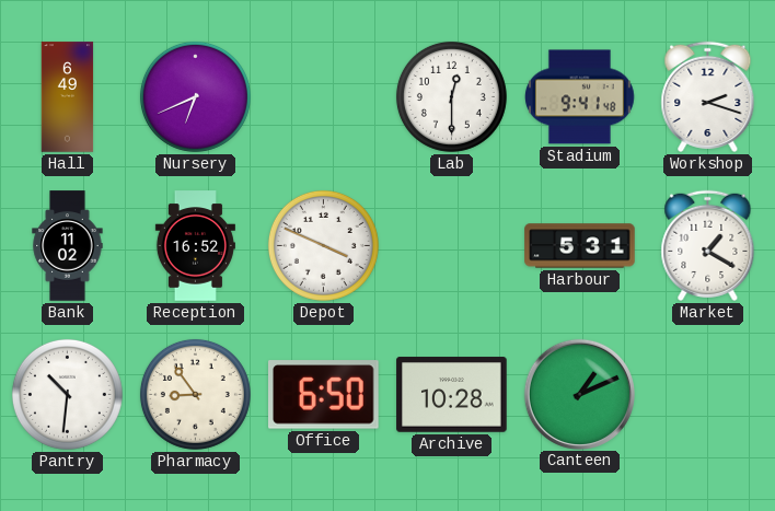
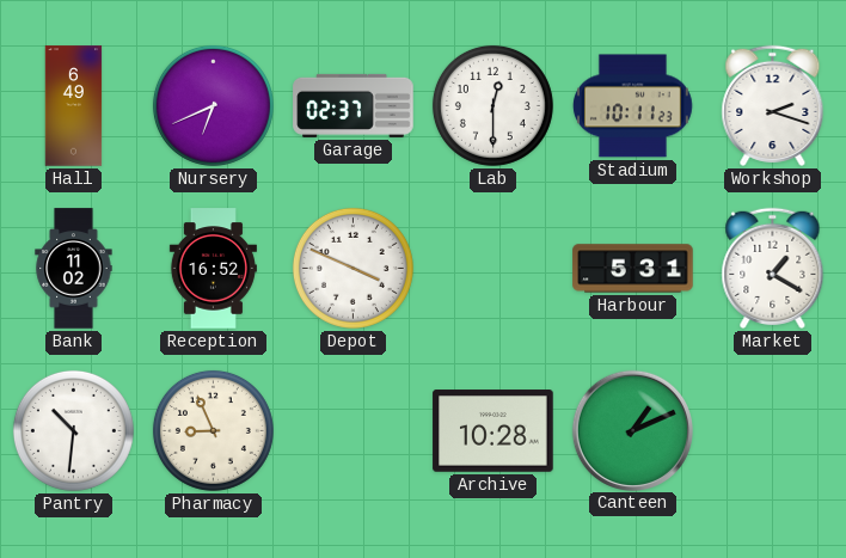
Garage: none -> 02:37 (354, 105)
Stadium: 9:41 -> 10:11 (632, 106)
Pharmacy: 8:54 -> 8:56 (213, 430)
Office: 6:50 -> none (324, 395)
